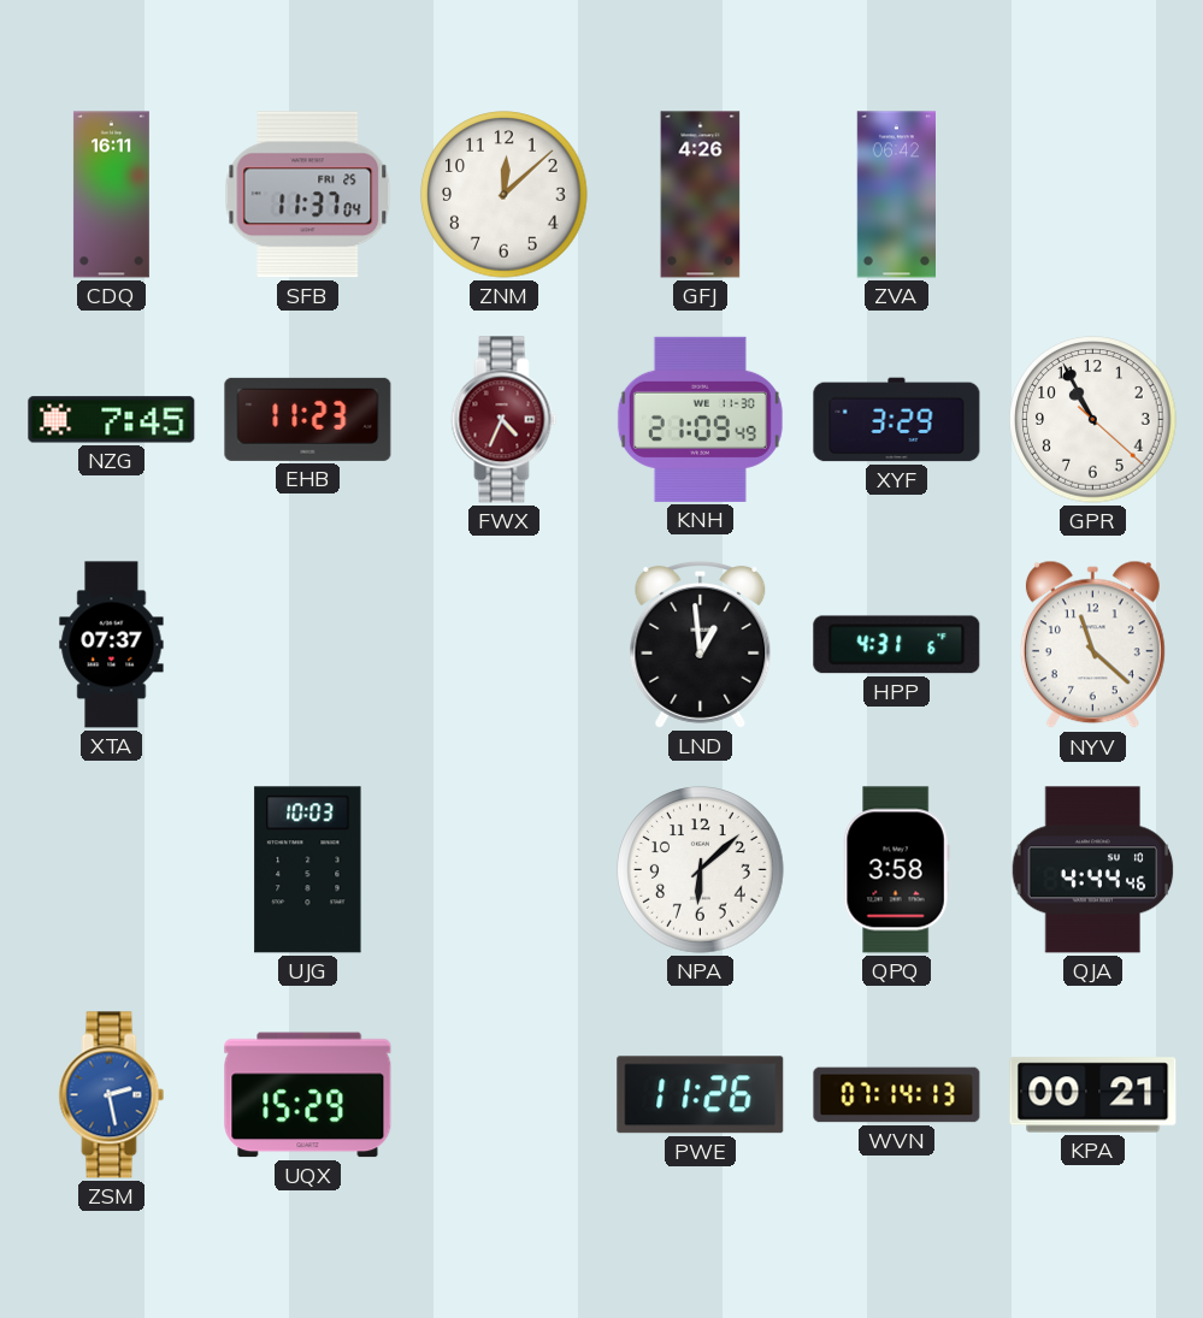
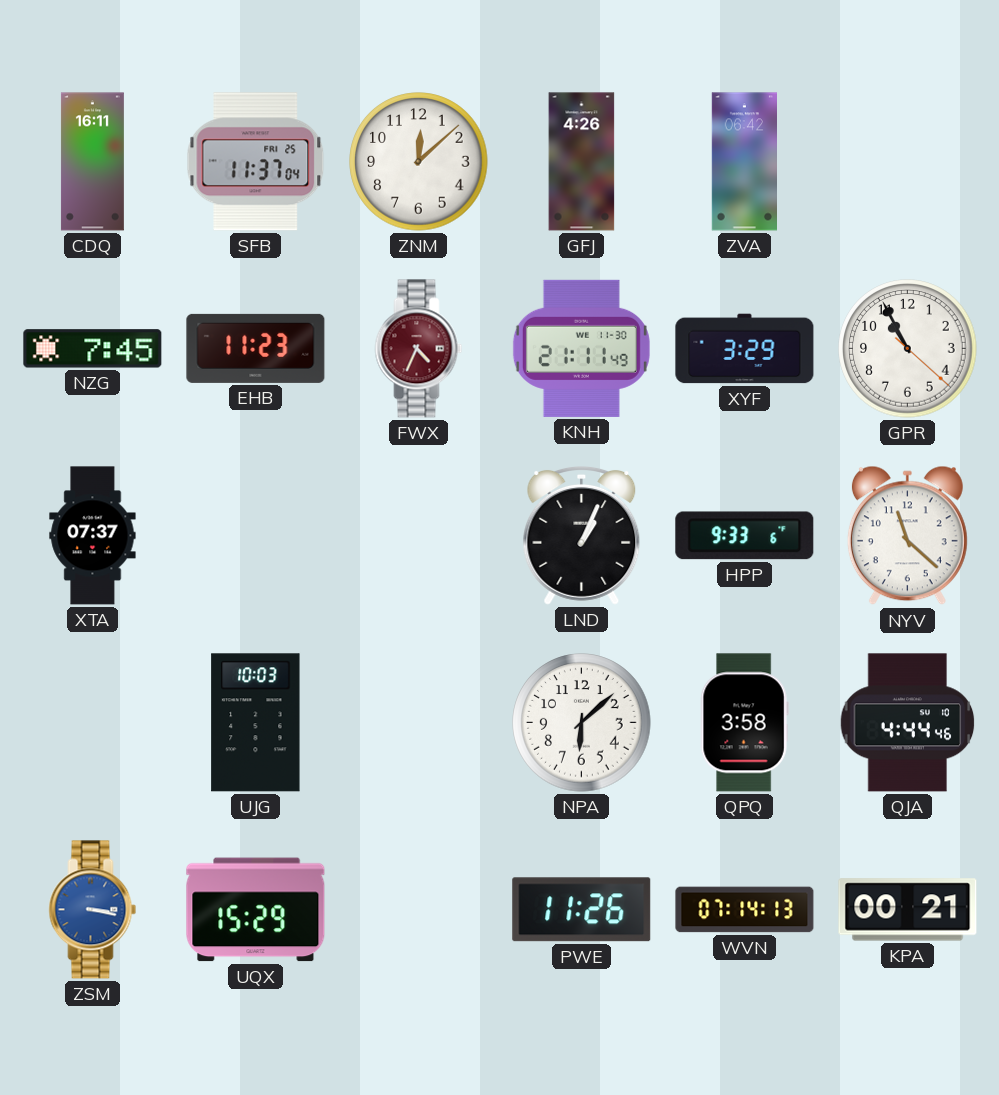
KNH: 21:09 -> 21:11 (581, 348)
LND: 12:59 -> 1:04 (582, 536)
HPP: 4:31 -> 9:33 (745, 536)
ZSM: 2:28 -> 3:17 (93, 910)
